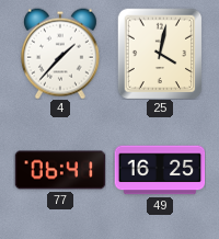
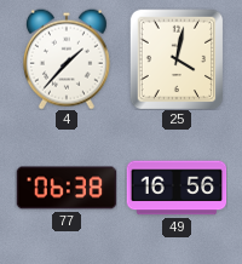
77: 06:41 -> 06:38 (67, 188)
49: 16:25 -> 16:56 (177, 188)
